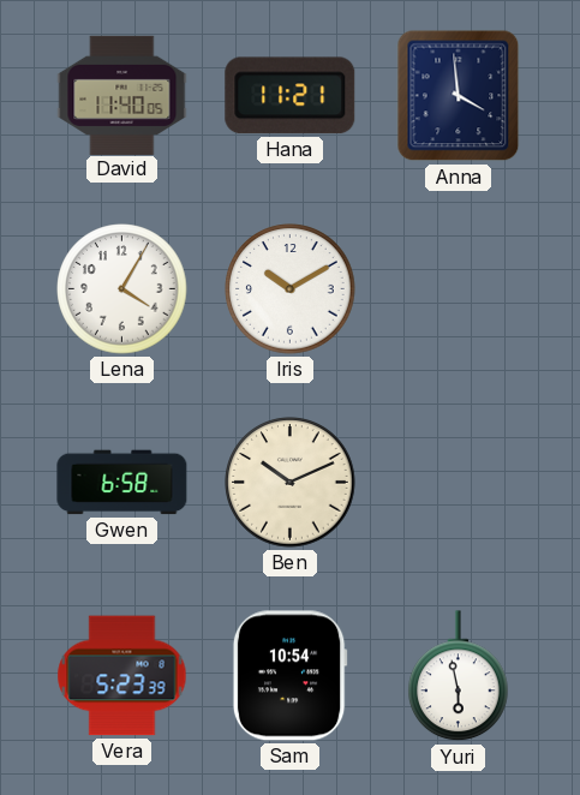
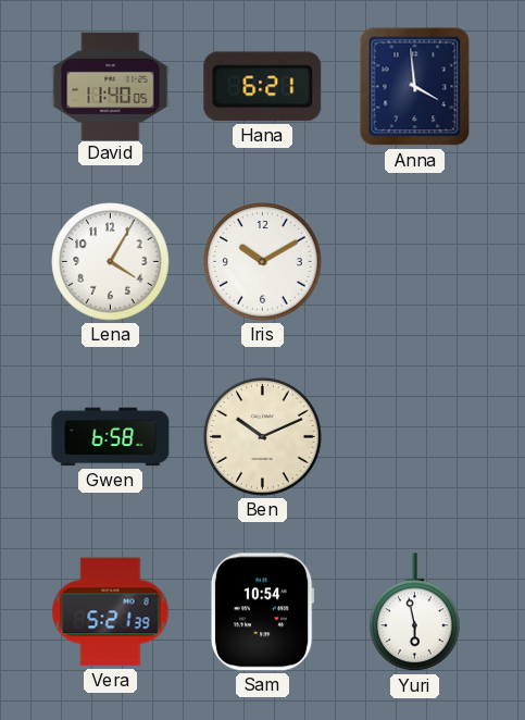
Hana: 11:21 -> 6:21 (263, 87)
Vera: 5:23 -> 5:21 (111, 612)
